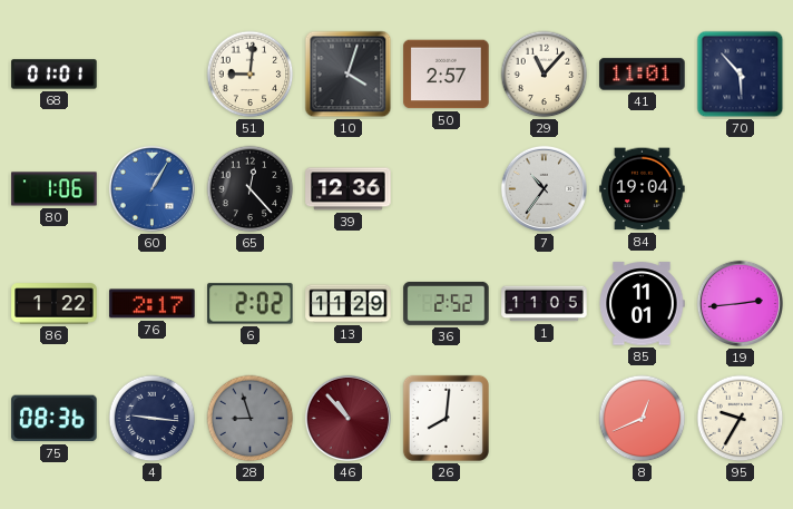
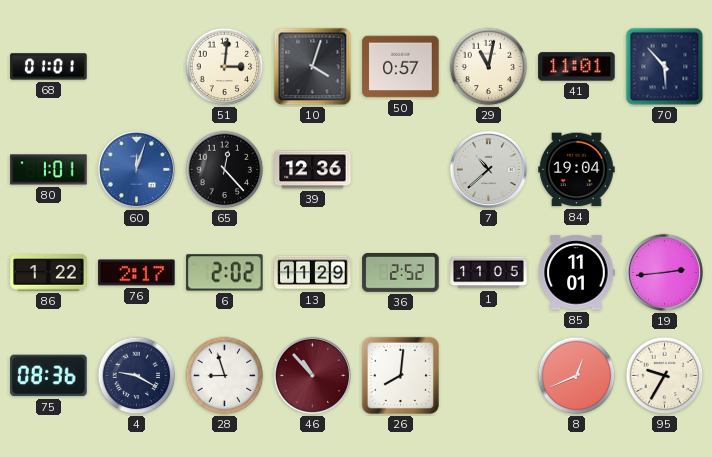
51: 9:01 -> 3:01 (225, 67)
50: 2:57 -> 0:57 (401, 67)
29: 11:07 -> 11:02 (489, 67)
80: 1:06 -> 1:01 (49, 170)
60: 1:05 -> 12:03 (136, 169)
7: 10:36 -> 10:38 (488, 169)
4: 9:16 -> 9:20 (137, 376)
28 dial: grey -> white (225, 376)
